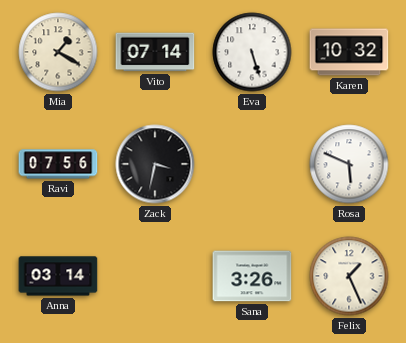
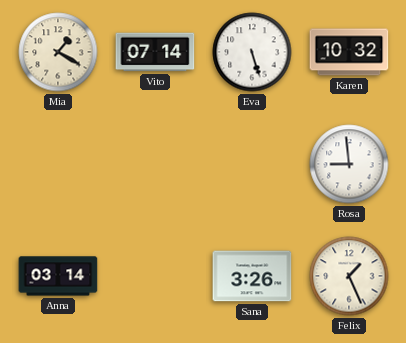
Ravi: 07:56 -> none (58, 164)
Zack: 3:32 -> none (155, 164)
Rosa: 5:49 -> 8:59 (349, 164)
